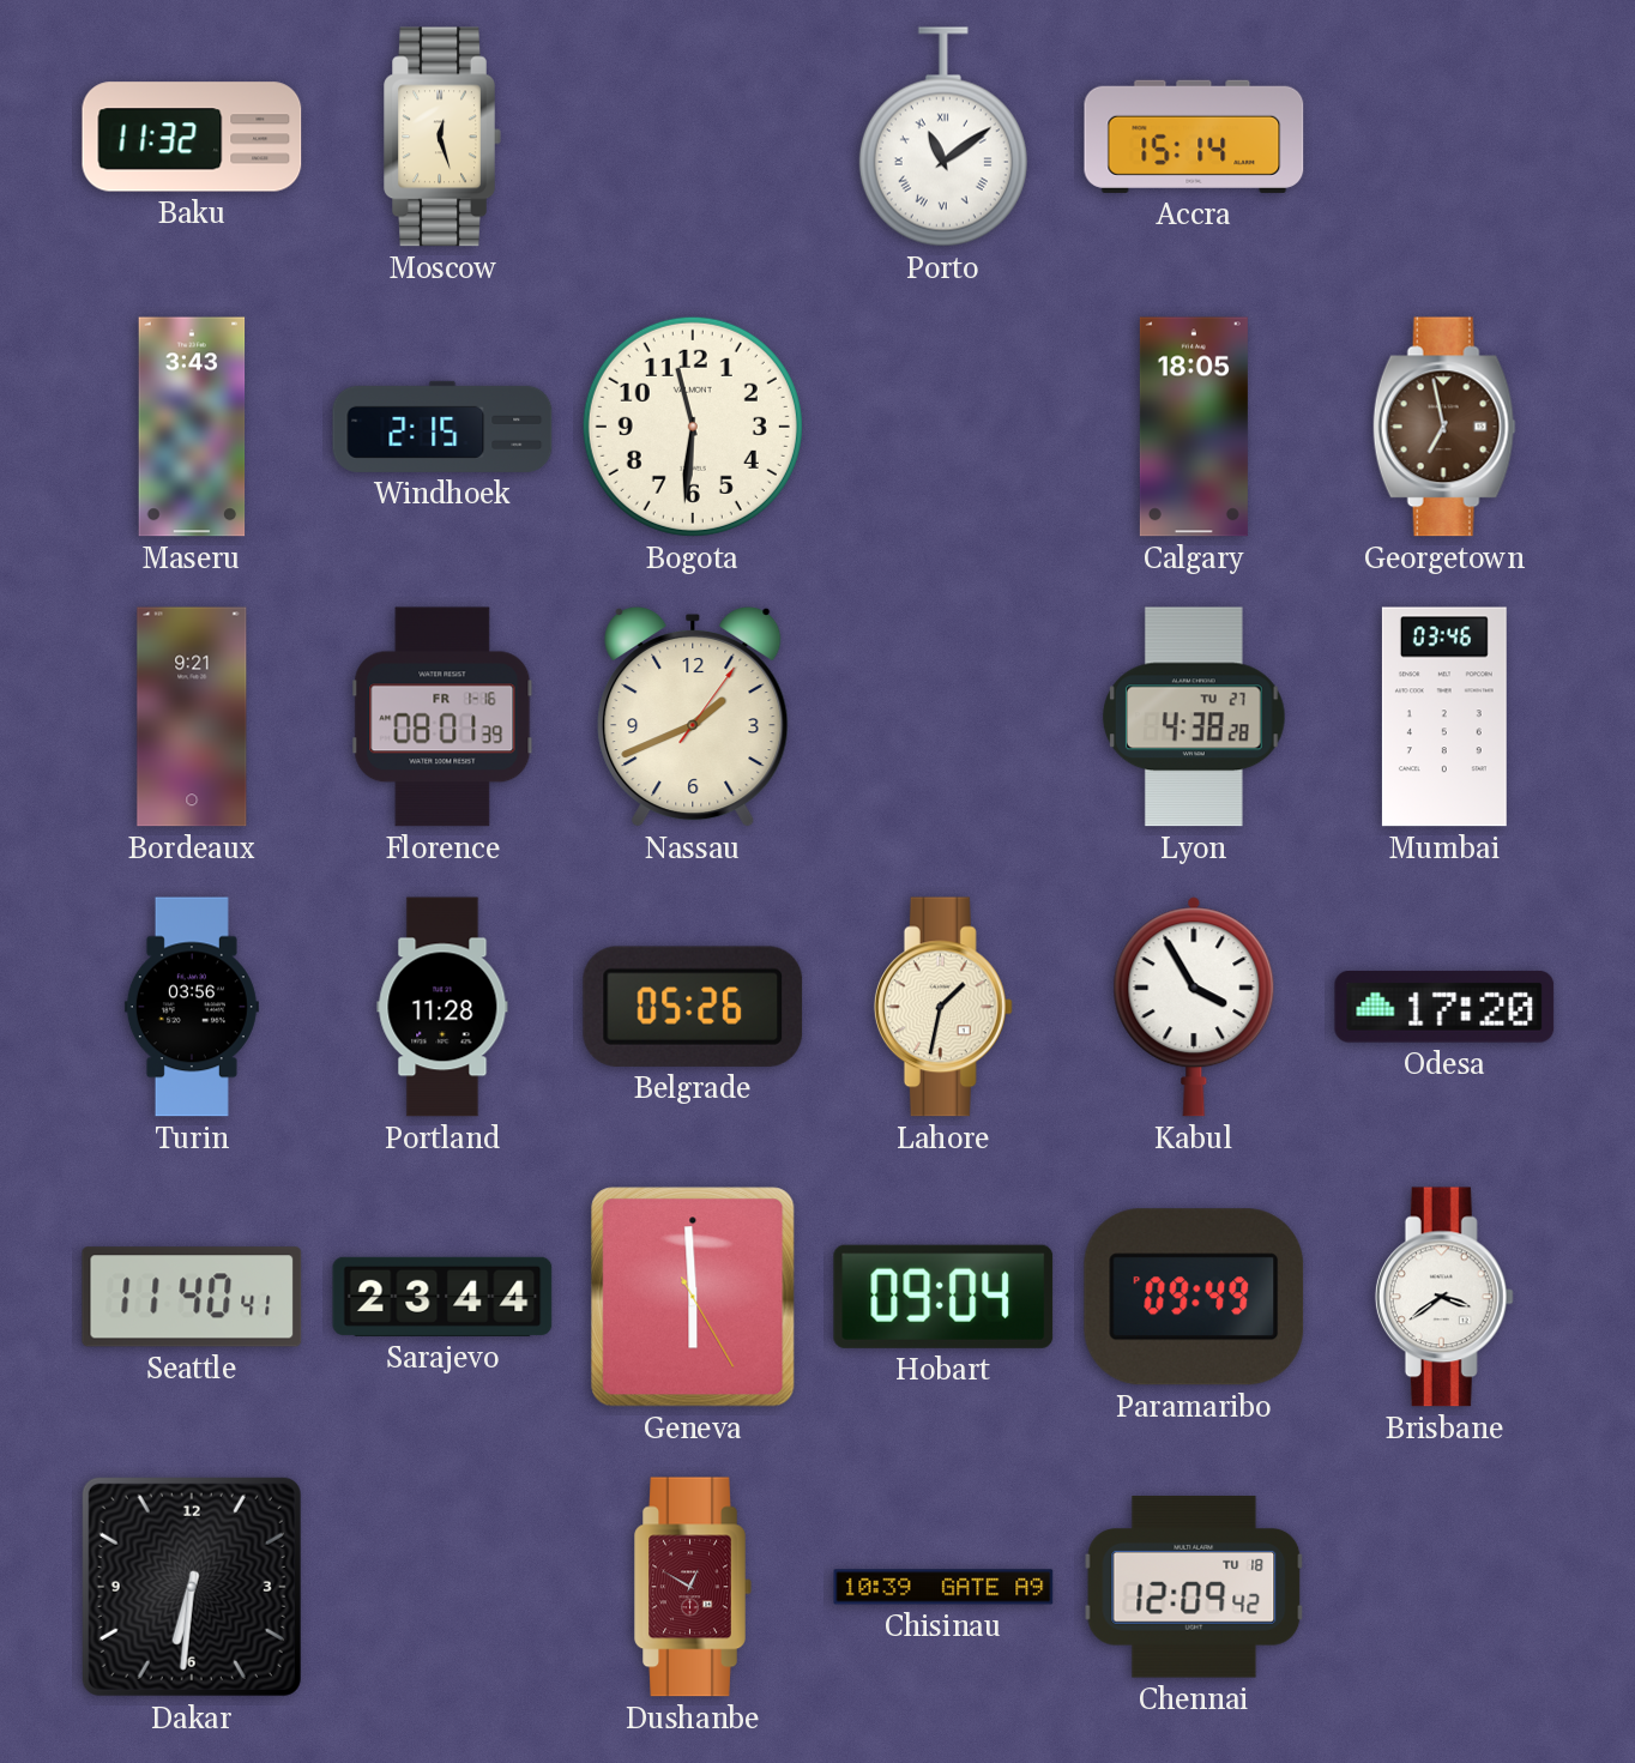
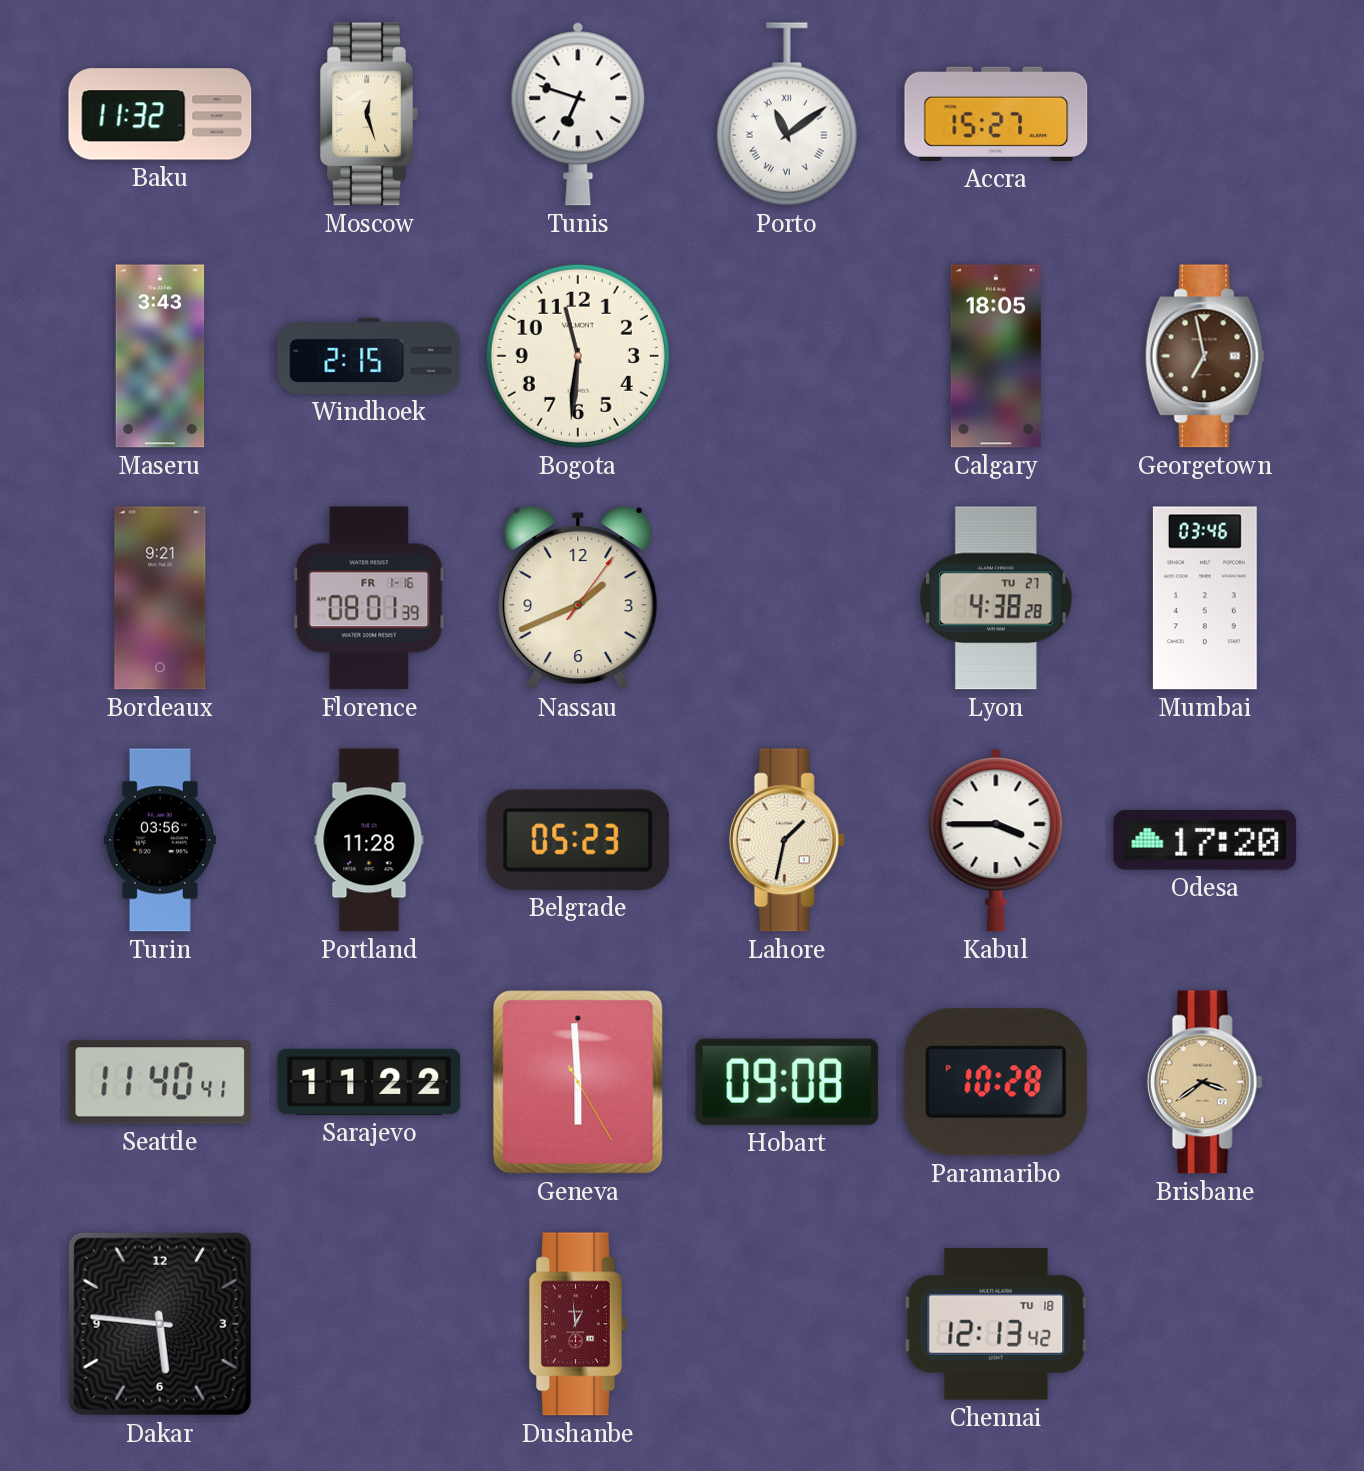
Tunis: none -> 6:48 (578, 114)
Accra: 15:14 -> 15:27 (996, 114)
Belgrade: 05:26 -> 05:23 (578, 840)
Kabul: 3:55 -> 3:45 (996, 840)
Sarajevo: 23:44 -> 11:22 (369, 1082)
Hobart: 09:04 -> 09:08 (787, 1082)
Paramaribo: 09:49 -> 10:28 (996, 1082)
Brisbane dial: white -> champagne (1205, 1082)
Dakar: 6:31 -> 5:46 (160, 1324)
Dushanbe: 12:50 -> 12:59 (578, 1324)
Chisinau: 10:39 -> none (943, 1587)
Chennai: 12:09 -> 12:13 (996, 1324)
